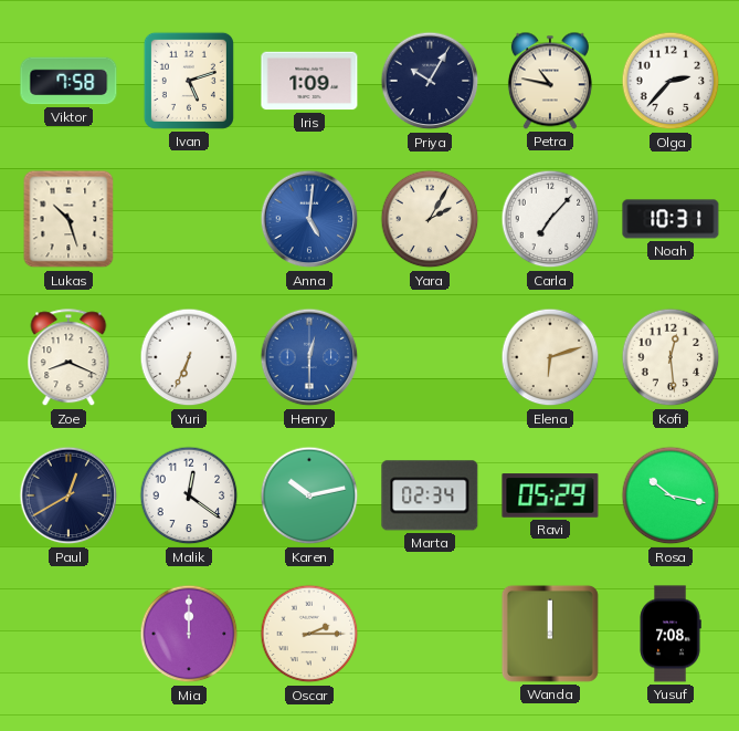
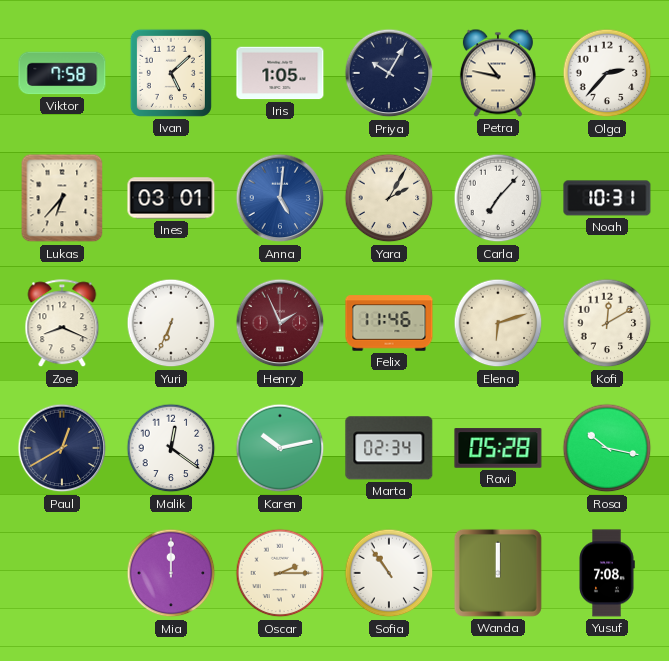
Ivan: 5:12 -> 5:08 (171, 73)
Iris: 1:09 -> 1:05 (280, 73)
Lukas: 10:27 -> 6:37 (62, 198)
Ines: none -> 03:01 (171, 198)
Henry: 12:30 -> 1:56 (280, 323)
Henry dial: blue -> burgundy (280, 323)
Felix: none -> 11:46 (389, 323)
Kofi: 12:29 -> 12:10 (607, 323)
Ravi: 05:29 -> 05:28 (498, 448)
Sofia: none -> 10:54 (389, 573)
